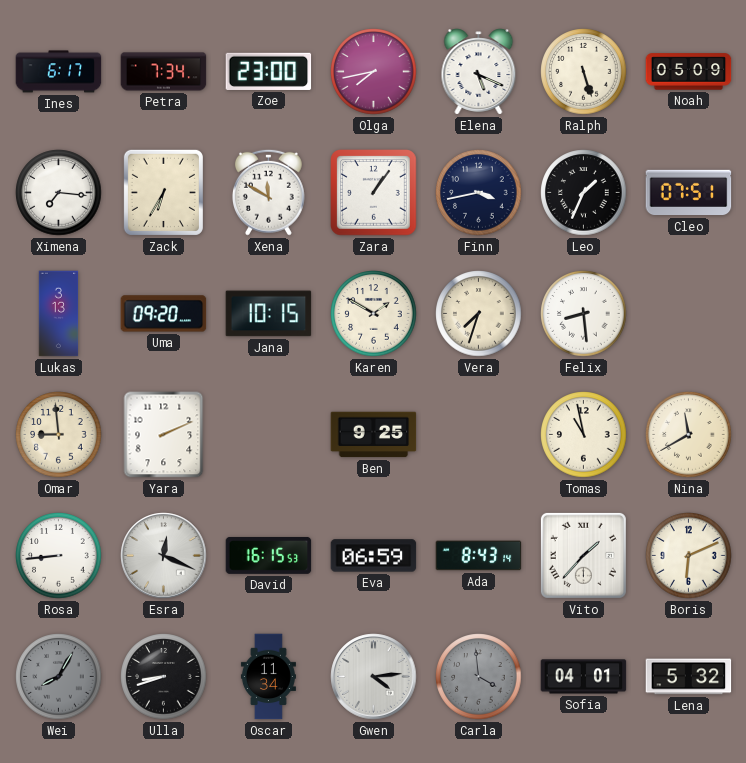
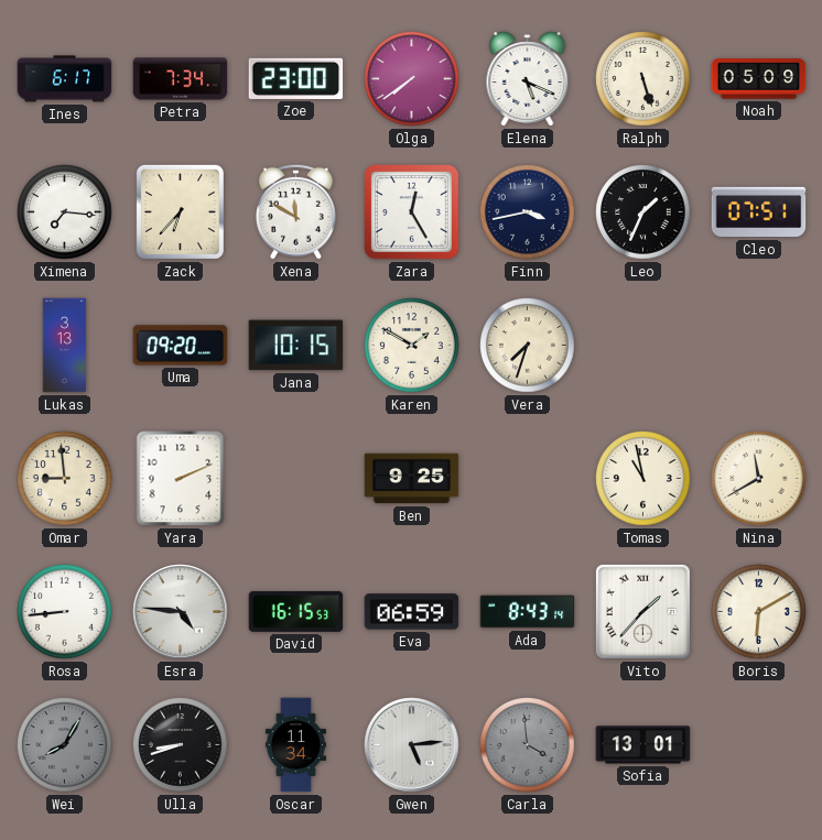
Olga: 7:43 -> 7:39 (412, 79)
Zack: 6:35 -> 6:37 (180, 211)
Zara: 1:06 -> 12:25 (412, 212)
Felix: 8:29 -> none (584, 314)
Esra: 12:19 -> 4:46 (181, 612)
Boris: 6:11 -> 6:10 (759, 612)
Gwen: 4:14 -> 5:14 (412, 745)
Sofia: 04:01 -> 13:01 (643, 745)
Lena: 5:32 -> none (689, 677)
